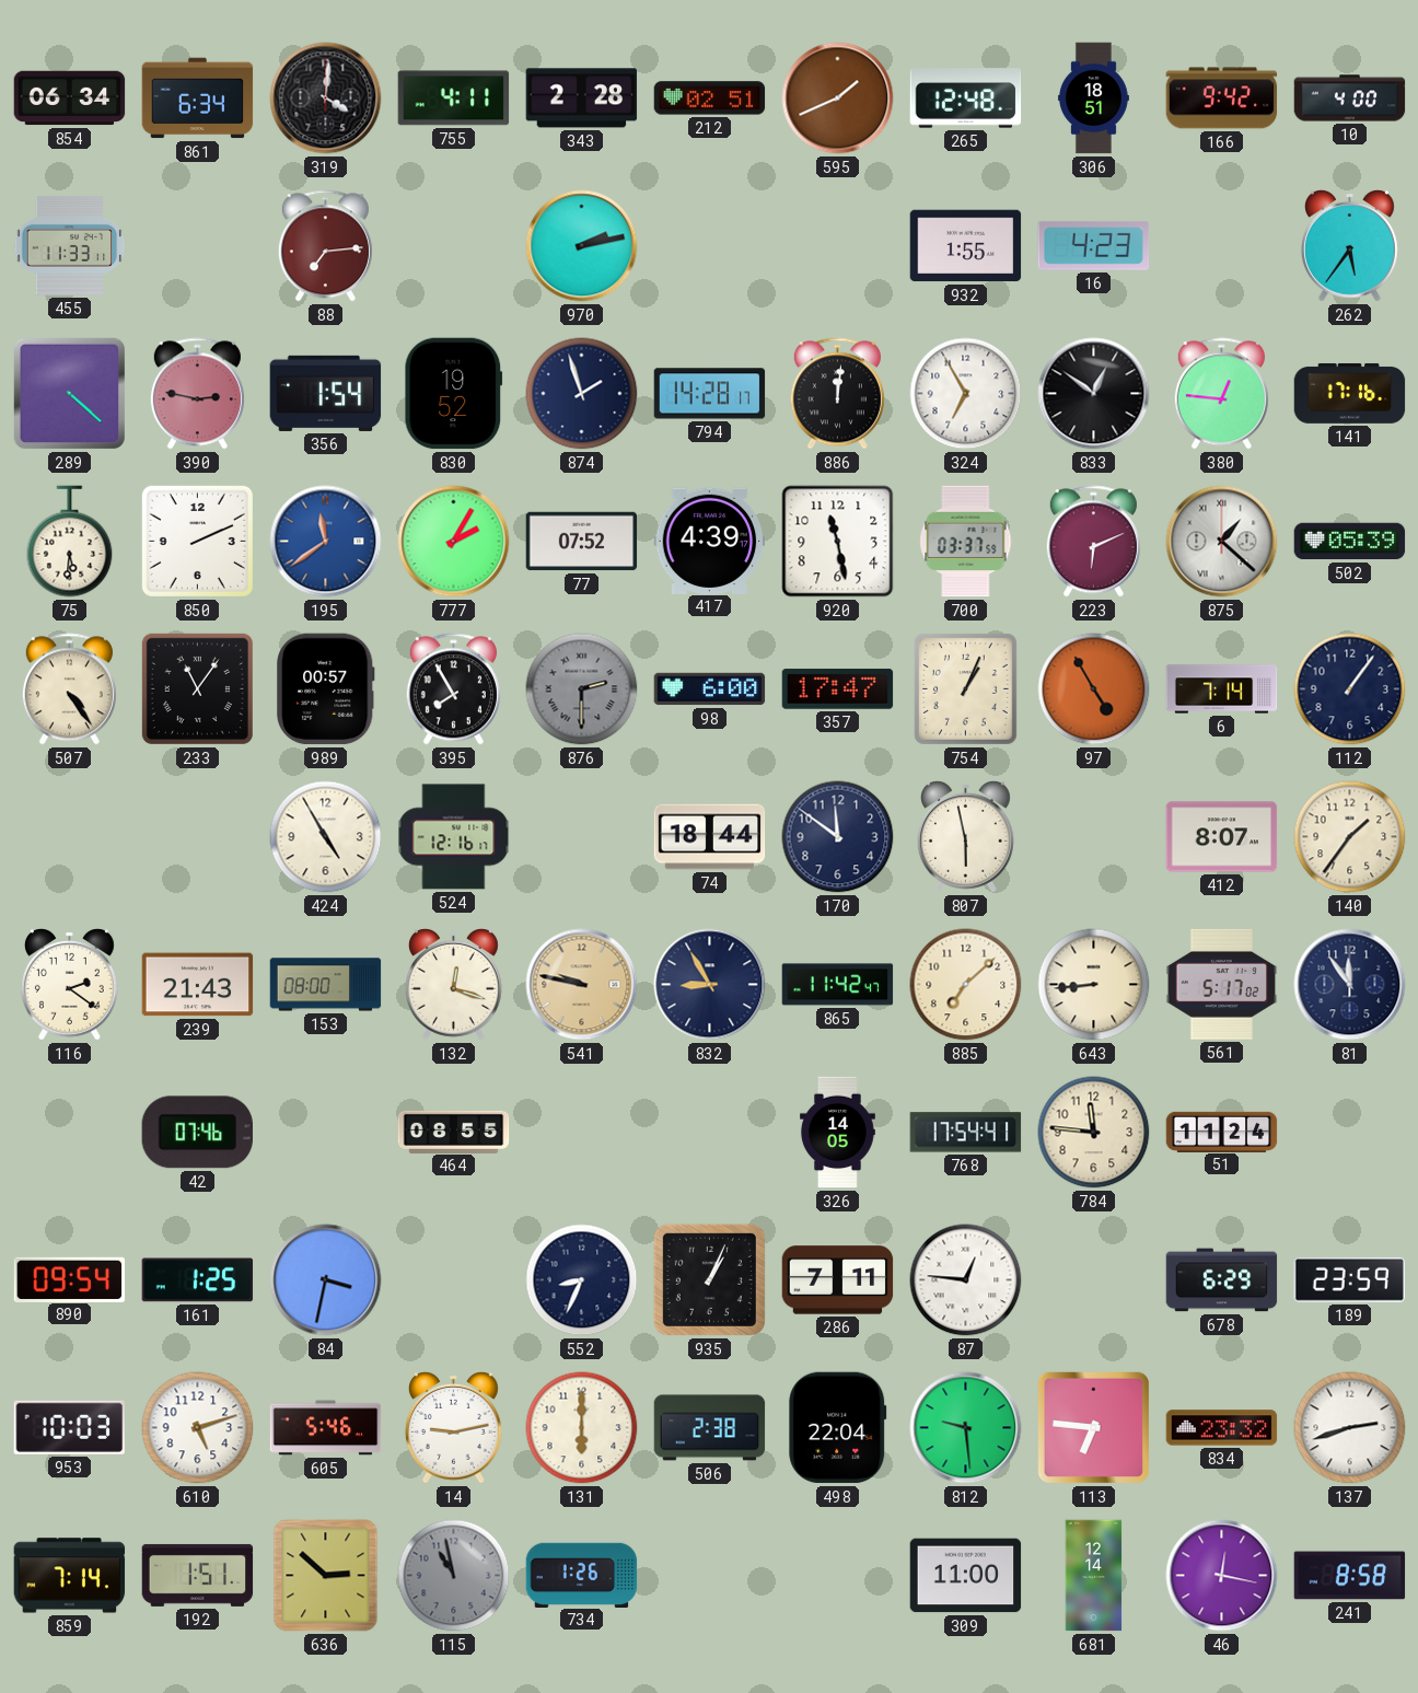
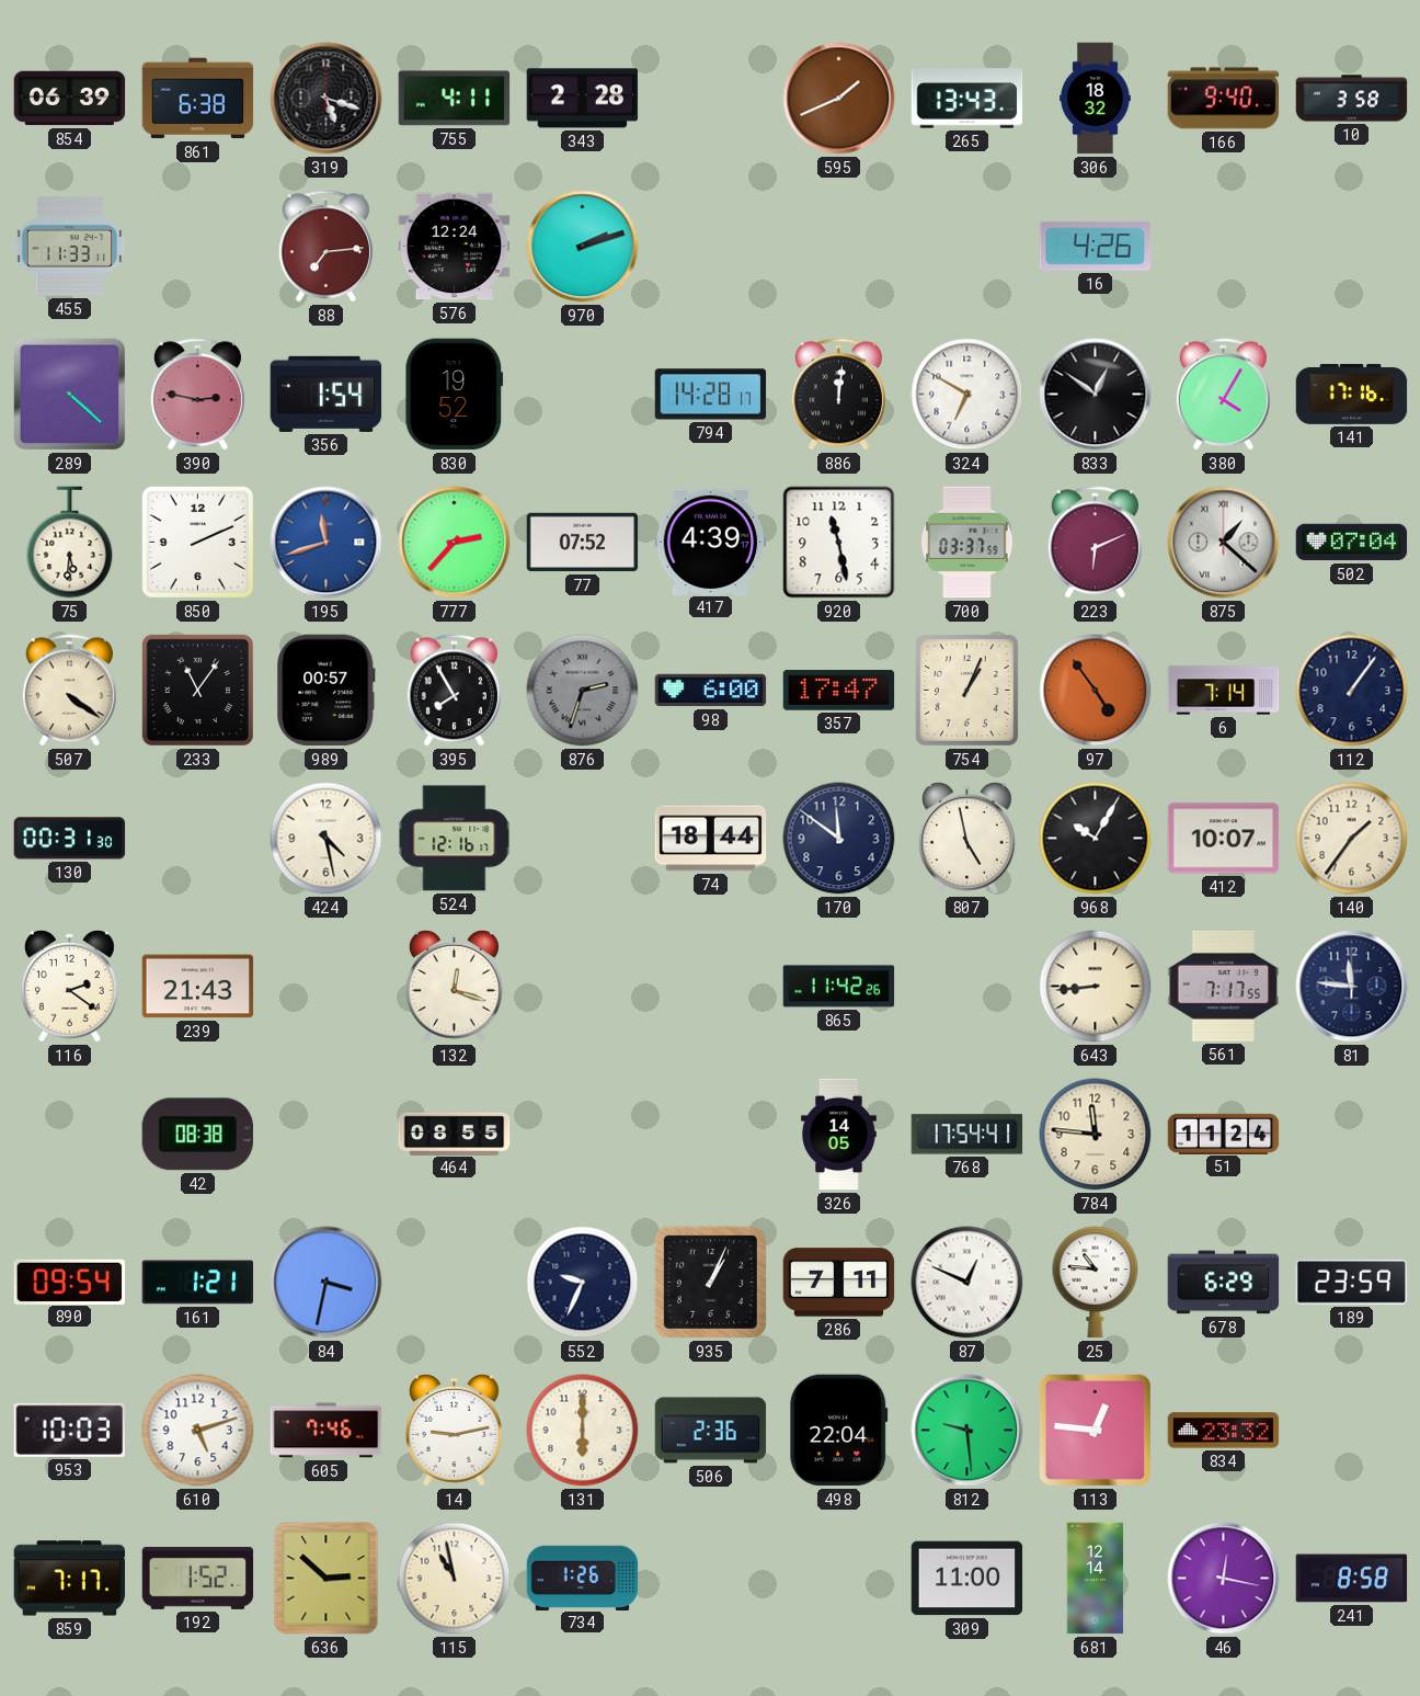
854: 06:34 -> 06:39 (70, 99)
861: 6:34 -> 6:38 (198, 99)
319: 4:01 -> 5:18 (327, 99)
212: 02:51 -> none (710, 98)
265: 12:48 -> 13:43 (967, 99)
306: 18:51 -> 18:32 (1095, 99)
166: 9:42 -> 9:40 (1224, 99)
10: 4:00 -> 3:58 (1352, 99)
576: none -> 12:24 (455, 247)
970: 2:13 -> 2:12 (583, 247)
932: 1:55 -> none (966, 246)
16: 4:23 -> 4:26 (1096, 246)
262: 5:36 -> none (1349, 245)
874: 1:57 -> none (582, 394)
324: 6:55 -> 6:50 (967, 395)
380: 12:46 -> 4:05 (1223, 395)
195: 11:39 -> 11:42 (327, 543)
777: 2:05 -> 2:37 (455, 543)
502: 05:39 -> 07:04 (1352, 543)
507: 4:24 -> 4:21 (69, 691)
876: 2:30 -> 2:33 (583, 691)
97: 4:55 -> 4:54 (1096, 691)
130: none -> 00:31 (70, 839)
424: 4:55 -> 4:28 (327, 839)
807: 5:58 -> 4:58 (966, 838)
968: none -> 10:05 (1096, 839)
412: 8:07 -> 10:07 (1224, 839)
153: 08:00 -> none (326, 985)
541: 9:47 -> none (582, 985)
832: 8:55 -> none (710, 985)
865: 11:42:47 -> 11:42:26 (839, 987)
885: 7:08 -> none (966, 985)
561: 5:17 -> 7:17 (1224, 986)
81: 11:54 -> 11:46 (1352, 987)
42: 07:46 -> 08:38 (197, 1135)
161: 1:25 -> 1:21 (198, 1283)
552: 8:34 -> 9:34 (583, 1283)
87: 12:46 -> 12:49 (967, 1283)
25: none -> 10:46 (1096, 1283)
605: 5:46 -> 7:46 (327, 1431)
506: 2:38 -> 2:36 (711, 1431)
113: 6:46 -> 12:46 (1095, 1430)
137: 2:42 -> none (1350, 1428)
859: 7:14 -> 7:17 (70, 1579)
192: 1:51 -> 1:52 (198, 1578)
115 dial: grey -> cream (455, 1579)
